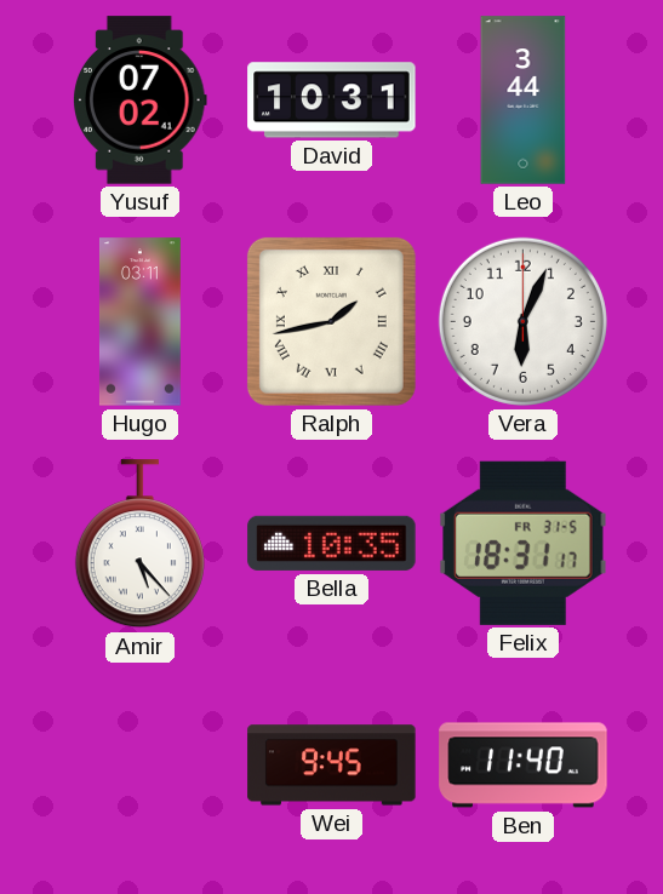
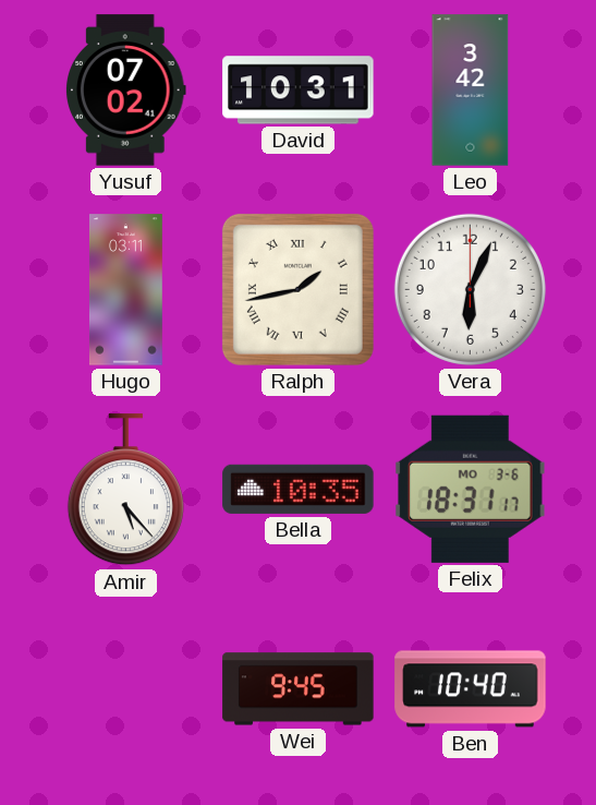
Leo: 3:44 -> 3:42 (471, 91)
Felix date: FR 31-5 -> MO 3-6 (471, 489)
Ben: 11:40 -> 10:40 (471, 689)
